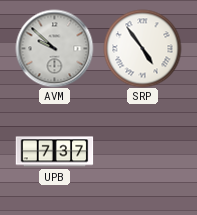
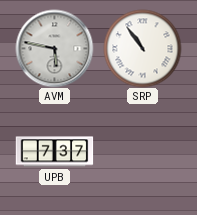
AVM: 9:52 -> 5:47 (54, 48)
SRP: 4:54 -> 10:54 (142, 48)
